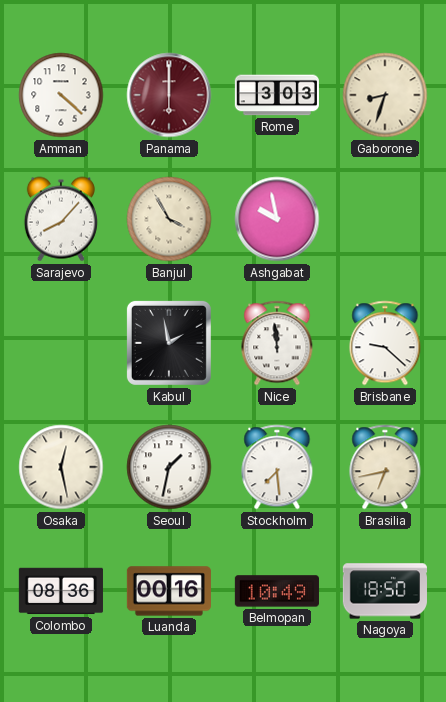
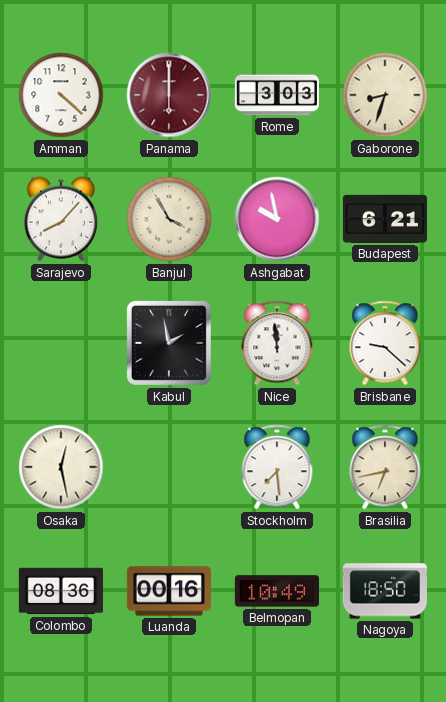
Budapest: none -> 6:21 (385, 219)
Seoul: 1:32 -> none (169, 467)
